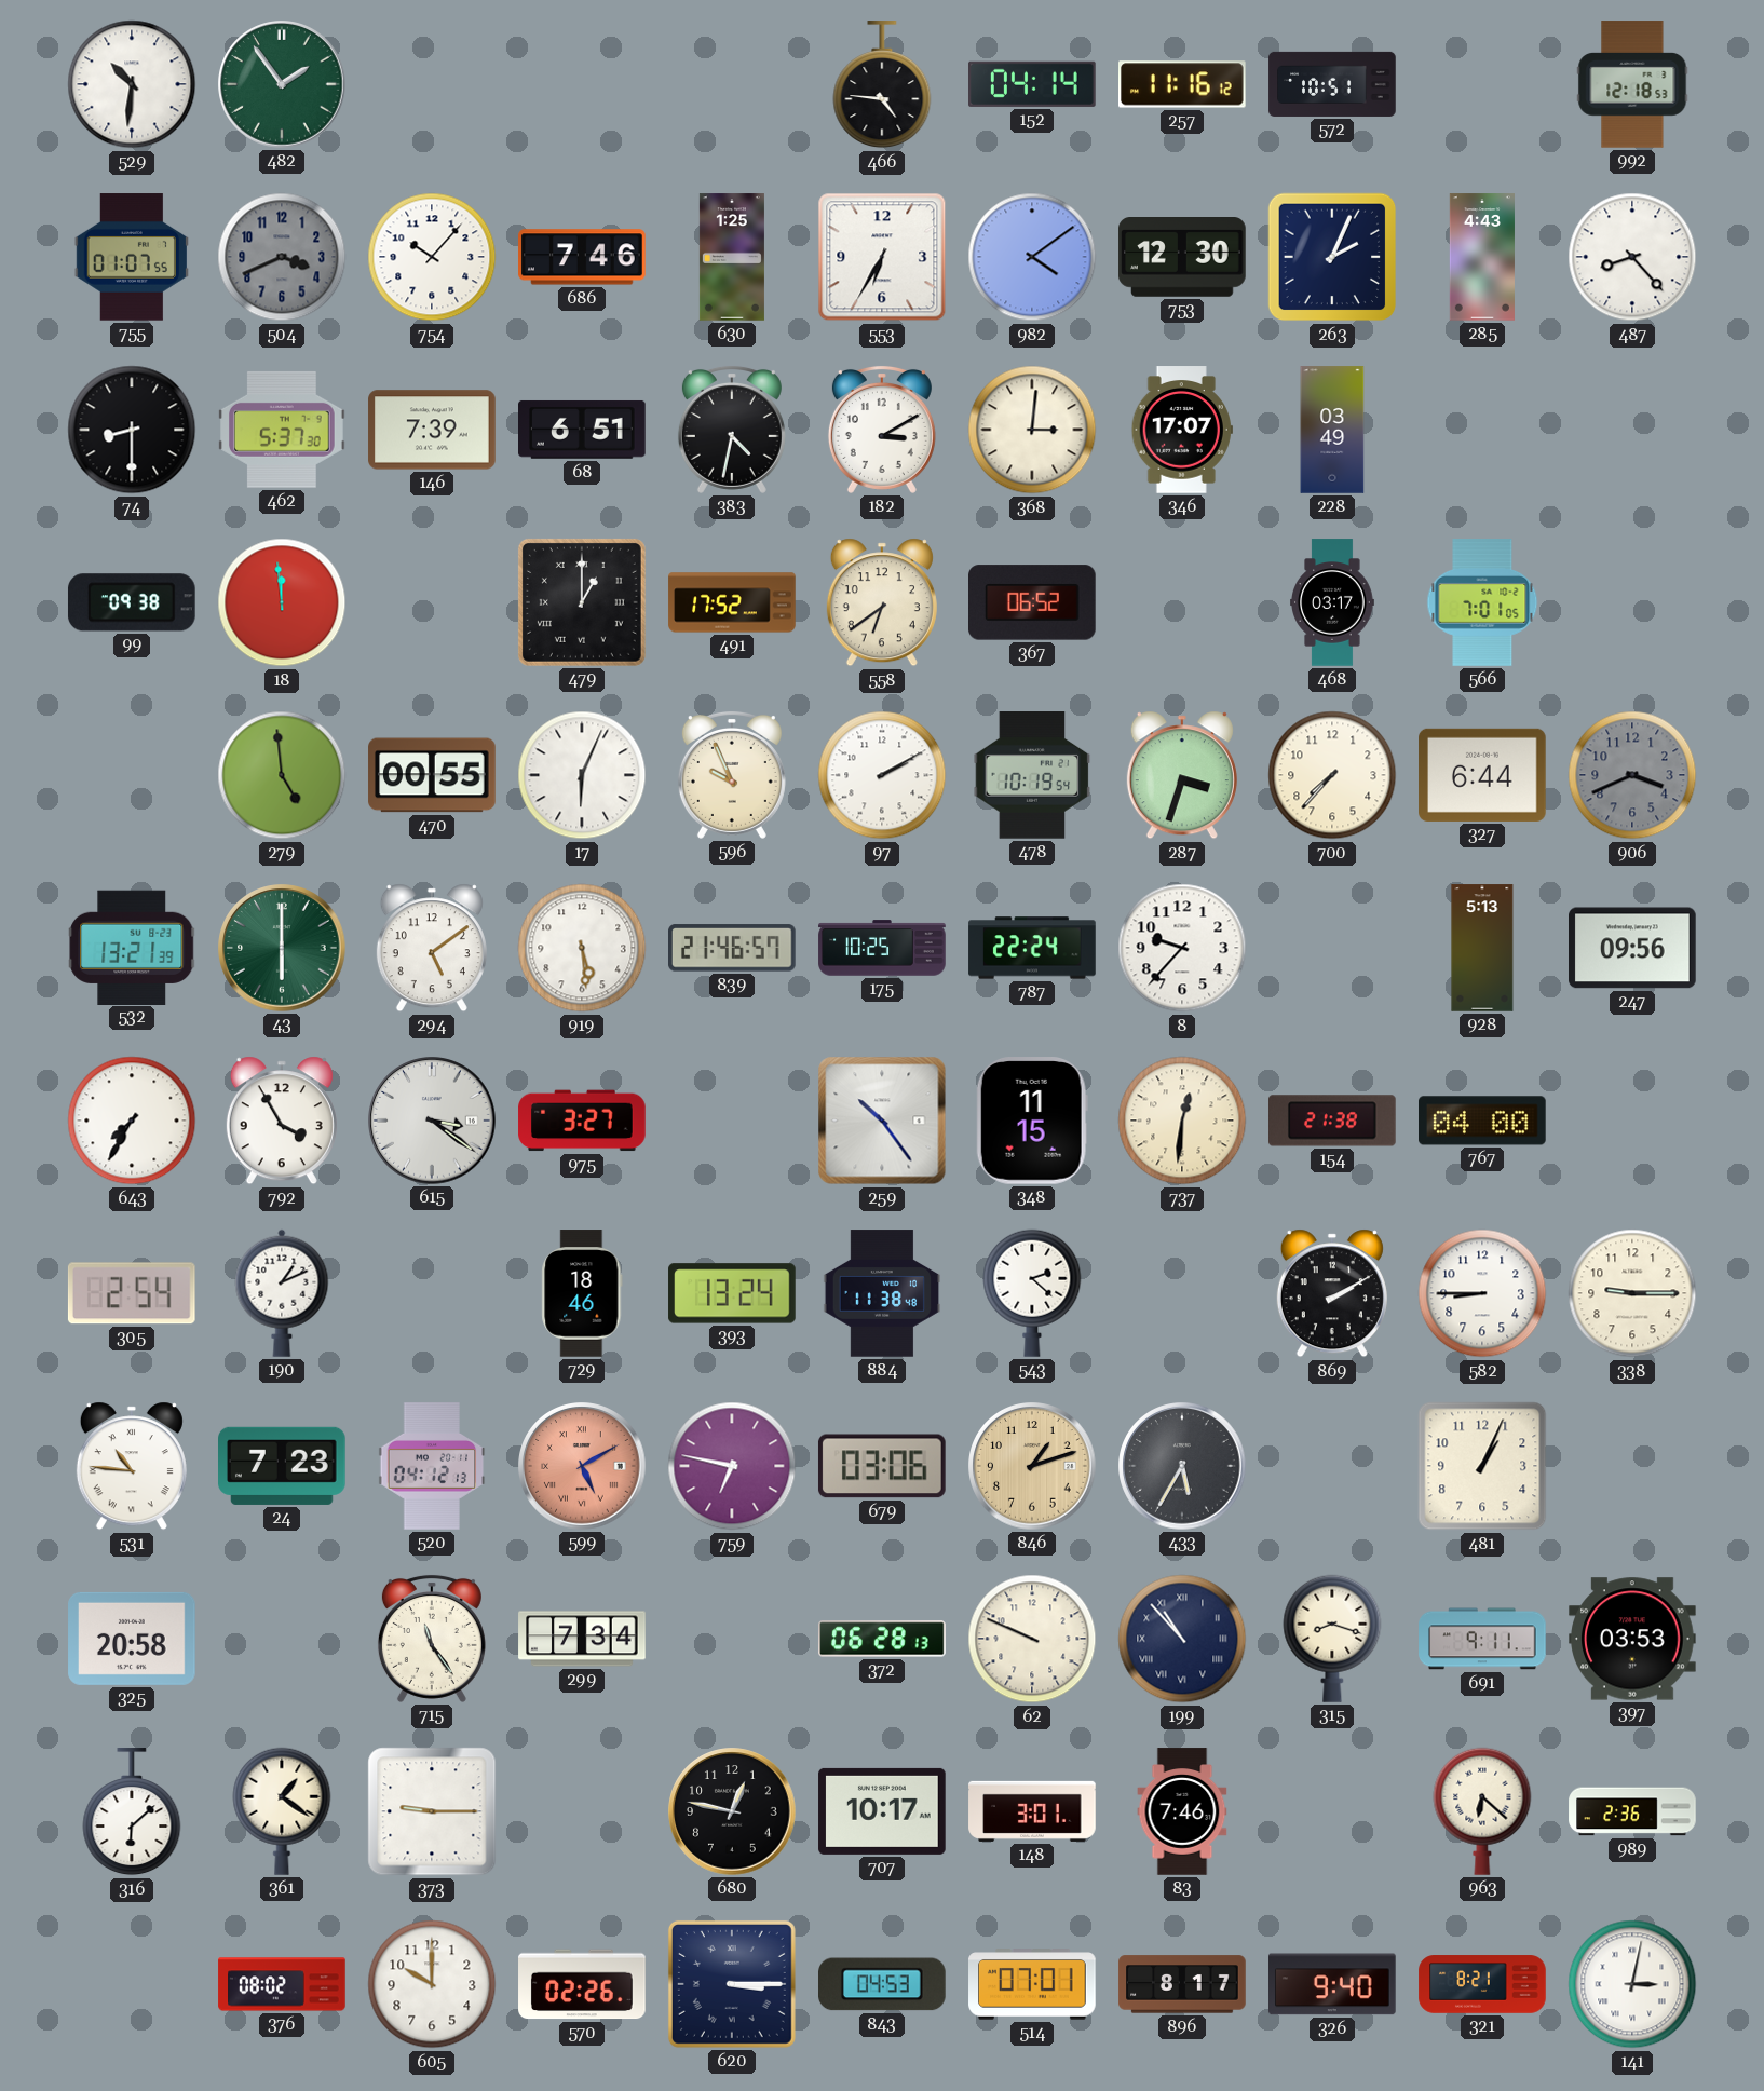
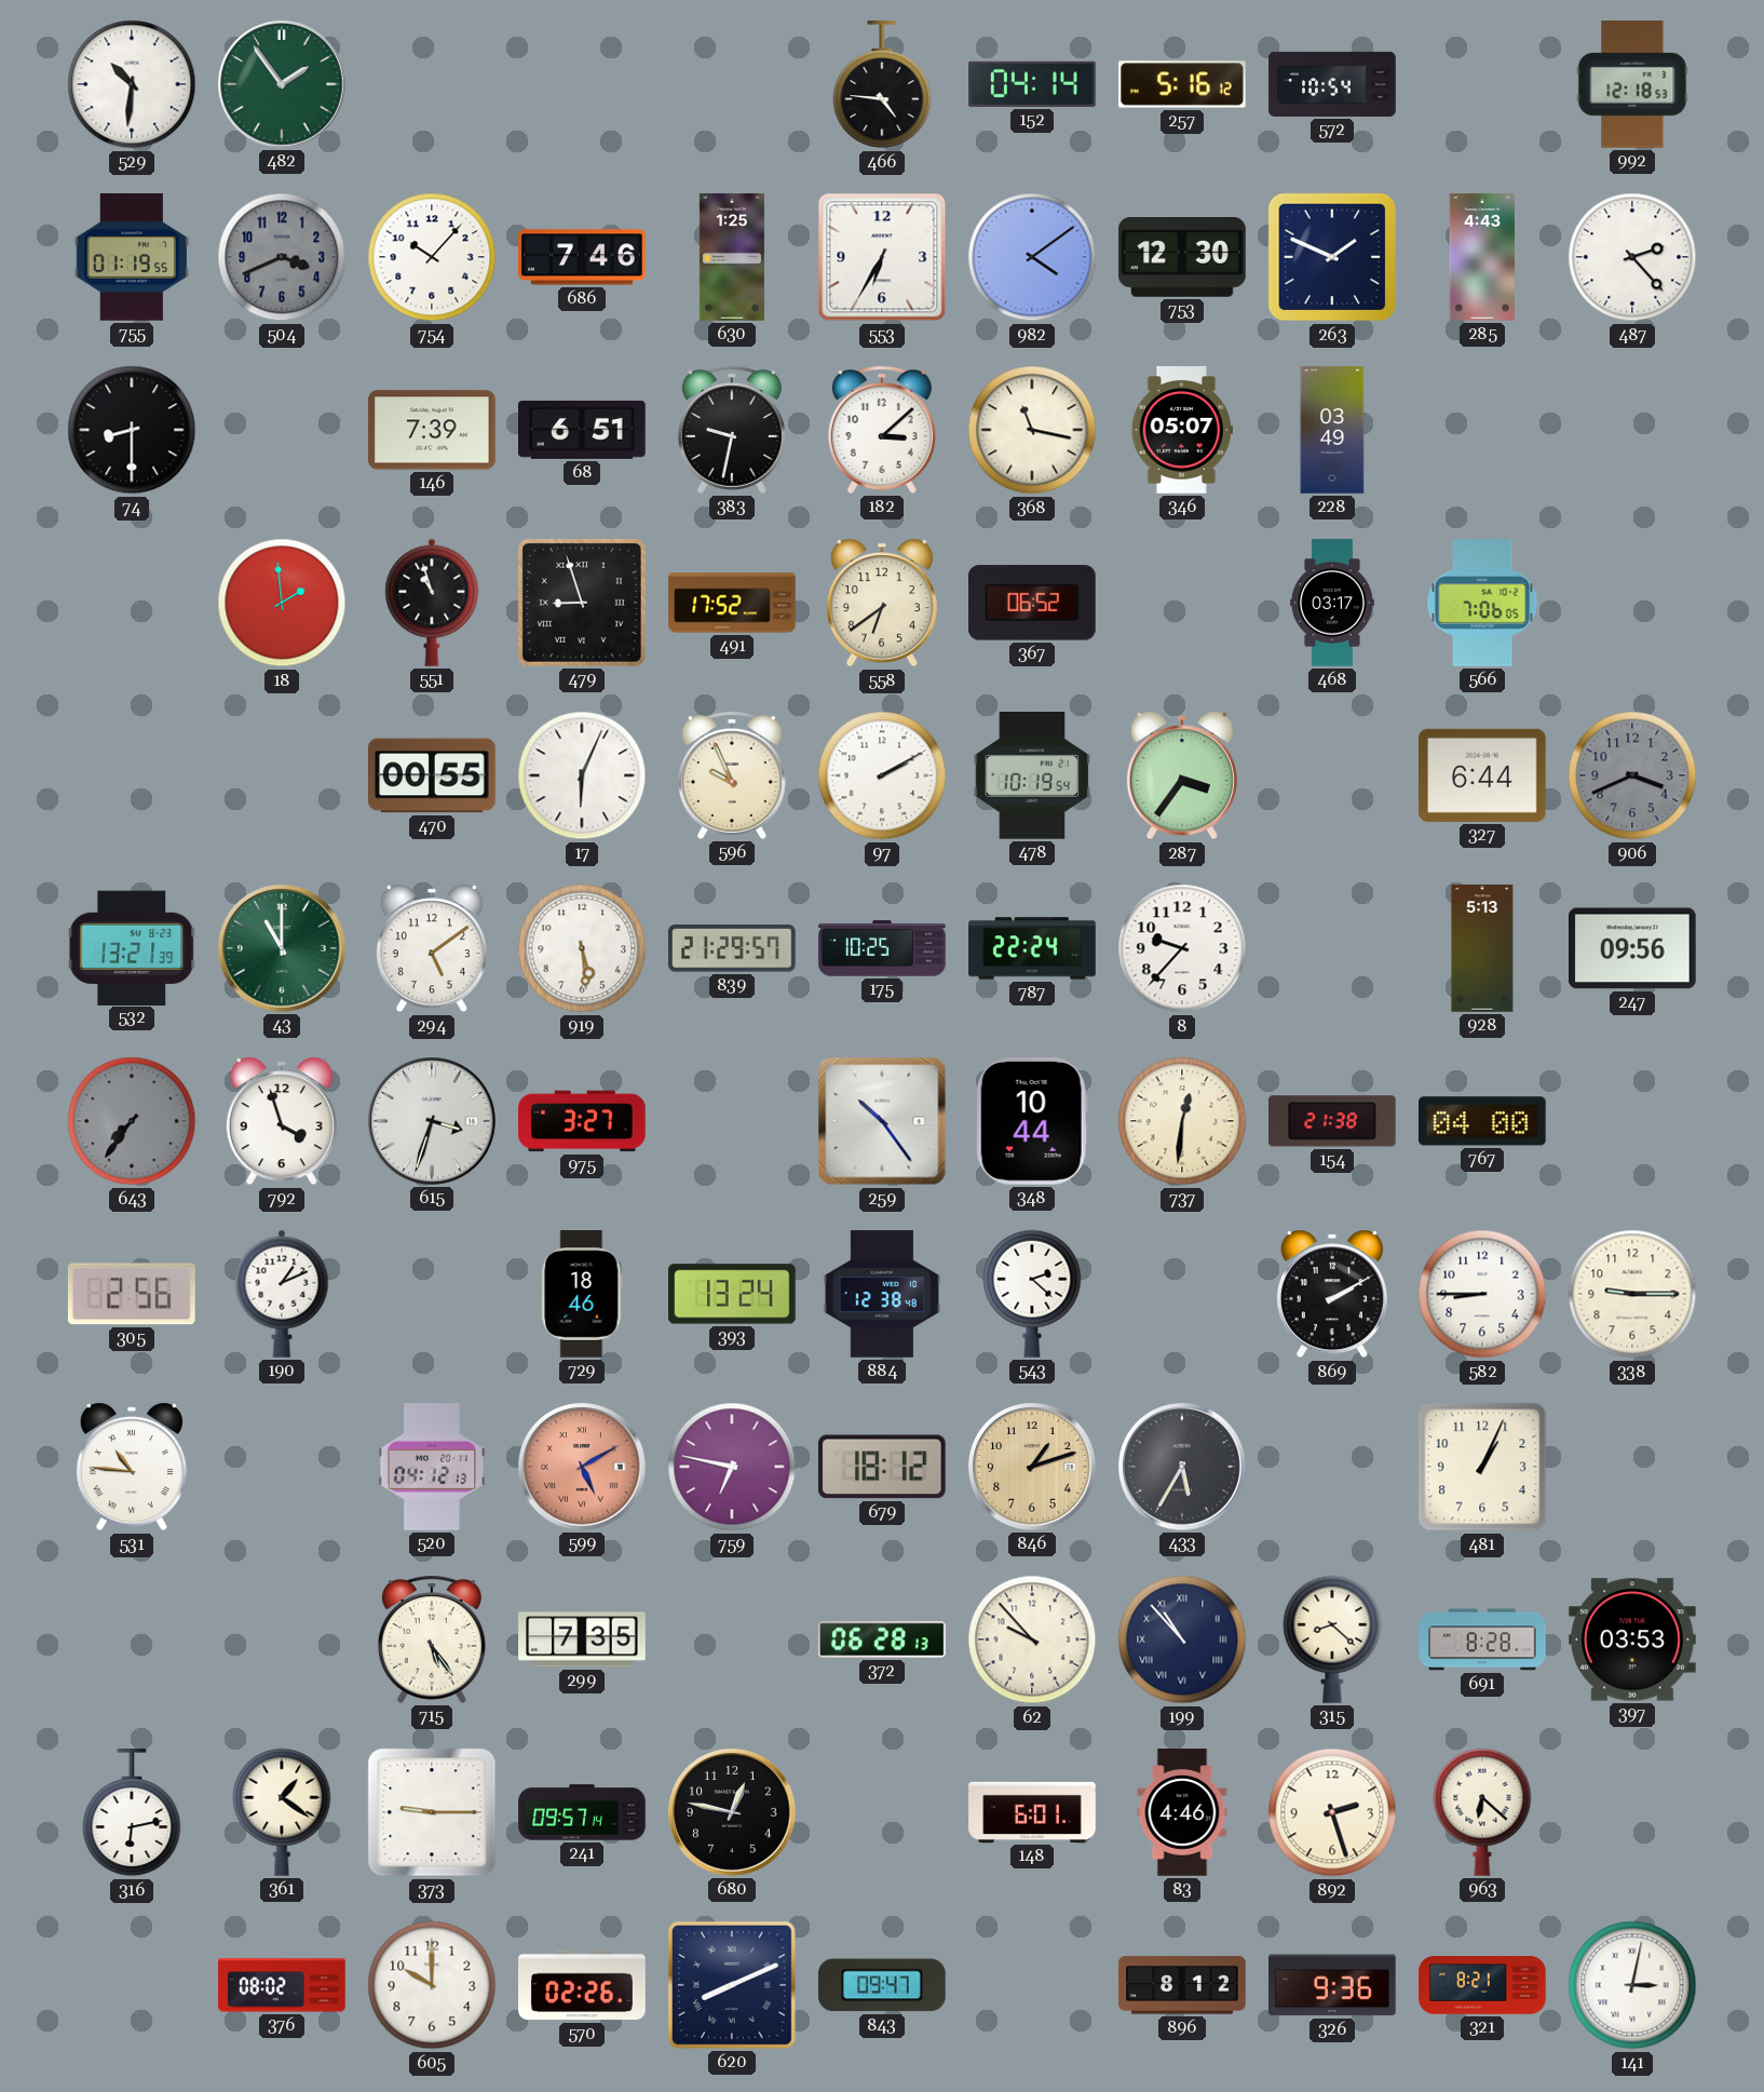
257: 11:16 -> 5:16 (1183, 84)
572: 10:51 -> 10:54 (1332, 84)
755: 01:07 -> 01:19 (131, 257)
263: 2:04 -> 1:49 (1332, 257)
487: 8:23 -> 2:23 (1632, 257)
462: 5:37 -> none (283, 430)
383: 4:32 -> 9:32 (732, 430)
182: 3:10 -> 3:08 (882, 430)
368: 3:01 -> 11:17 (1032, 430)
346: 17:07 -> 05:07 (1182, 430)
99: 09:38 -> none (132, 602)
18: 11:59 -> 1:59 (282, 603)
551: none -> 10:57 (432, 603)
479: 1:00 -> 8:57 (582, 603)
566: 7:01 -> 7:06 (1482, 603)
279: 4:59 -> none (282, 775)
287: 3:33 -> 3:36 (1182, 775)
700: 7:37 -> none (1332, 775)
43: 6:00 -> 11:00 (282, 948)
839: 21:46 -> 21:29 (733, 948)
643: 7:35 -> 7:36 (132, 1121)
643 dial: white -> grey (132, 1121)
792: 3:55 -> 3:57 (282, 1121)
615: 3:21 -> 3:33 (432, 1121)
348: 11:15 -> 10:44 (1032, 1121)
305: 2:54 -> 2:56 (132, 1294)
884: 11:38 -> 12:38 (882, 1294)
24: 7:23 -> none (283, 1466)
679: 03:06 -> 18:12 (882, 1467)
325: 20:58 -> none (132, 1639)
715: 11:24 -> 5:24 (432, 1639)
299: 7:34 -> 7:35 (582, 1639)
62: 9:49 -> 9:53 (1032, 1639)
315: 8:18 -> 8:22 (1332, 1639)
691: 9:11 -> 8:28 (1482, 1639)
316: 6:08 -> 6:13 (132, 1813)
241: none -> 09:57 (582, 1812)
707: 10:17 -> none (882, 1811)
148: 3:01 -> 6:01 (1032, 1812)
83: 7:46 -> 4:46 (1182, 1812)
892: none -> 2:27 (1332, 1812)
989: 2:36 -> none (1632, 1811)
620: 3:15 -> 8:11 (732, 1985)
843: 04:53 -> 09:47 (883, 1985)
514: 07:01 -> none (1032, 1984)
896: 8:17 -> 8:12 (1182, 1985)
326: 9:40 -> 9:36 (1333, 1985)
